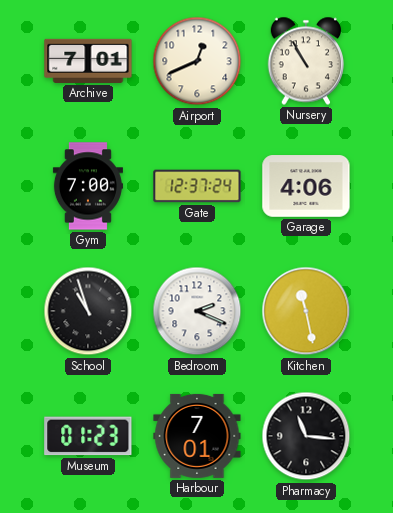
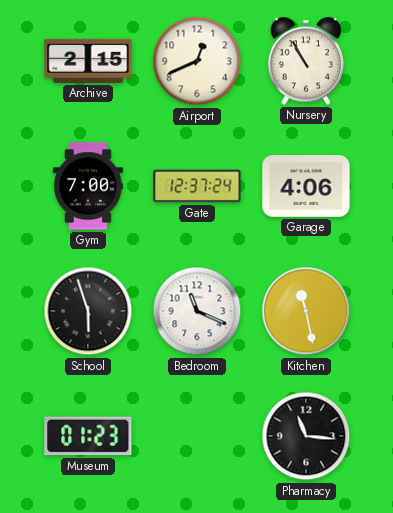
Archive: 7:01 -> 2:15 (88, 61)
School: 10:57 -> 5:57 (88, 311)
Bedroom: 2:19 -> 11:19 (197, 311)
Harbour: 7:01 -> none (197, 436)
